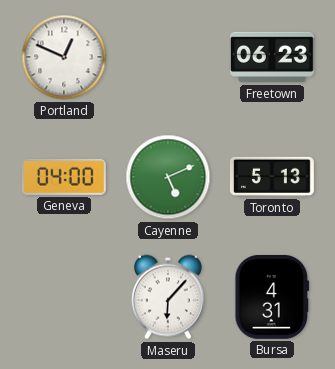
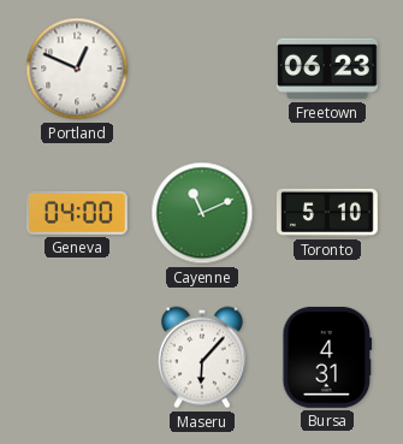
Cayenne: 5:11 -> 11:11 (202, 213)
Toronto: 5:13 -> 5:10 (327, 213)
